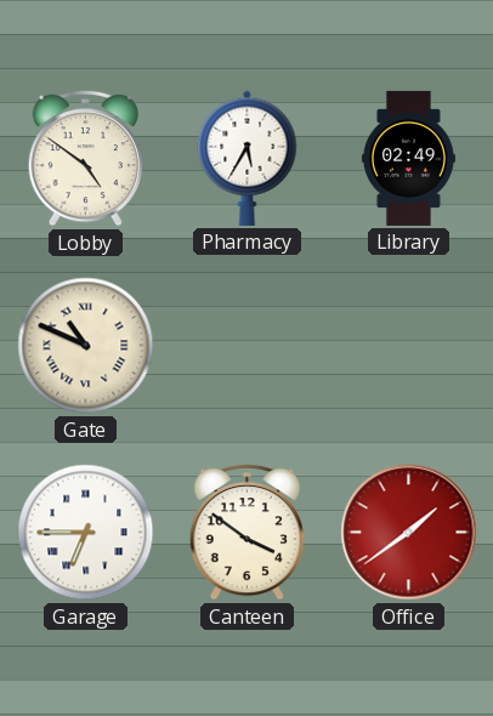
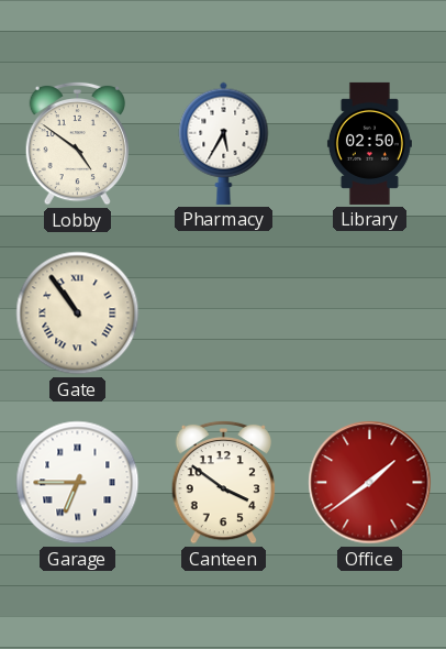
Library: 02:49 -> 02:50 (369, 143)
Gate: 10:49 -> 10:54 (78, 313)
